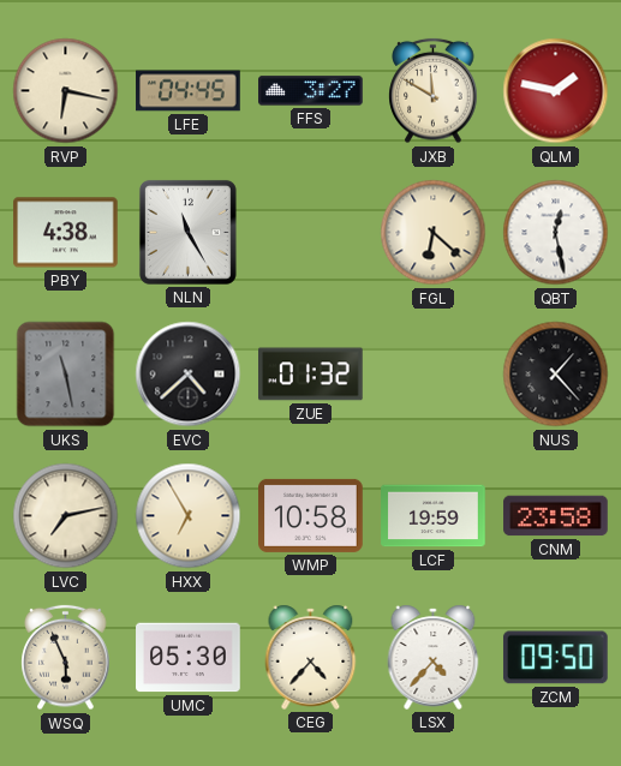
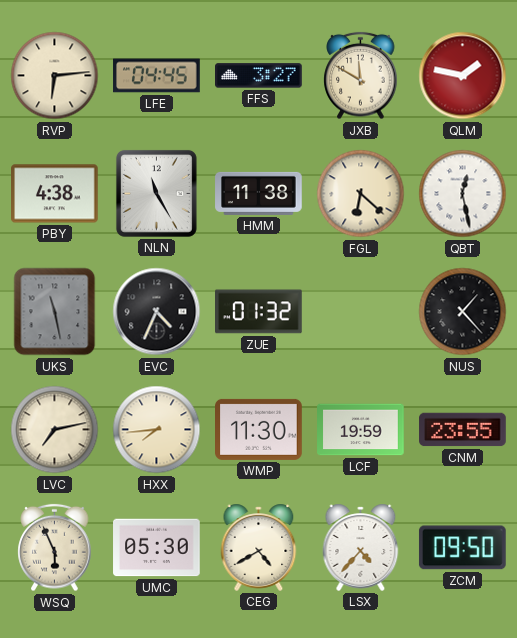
RVP: 6:17 -> 6:14 (55, 76)
HMM: none -> 11:38 (259, 193)
EVC: 4:38 -> 4:34 (157, 312)
HXX: 6:55 -> 7:44 (157, 430)
WMP: 10:58 -> 11:30 (259, 429)
CNM: 23:58 -> 23:55 (463, 430)
CEG: 4:37 -> 4:40 (259, 547)
